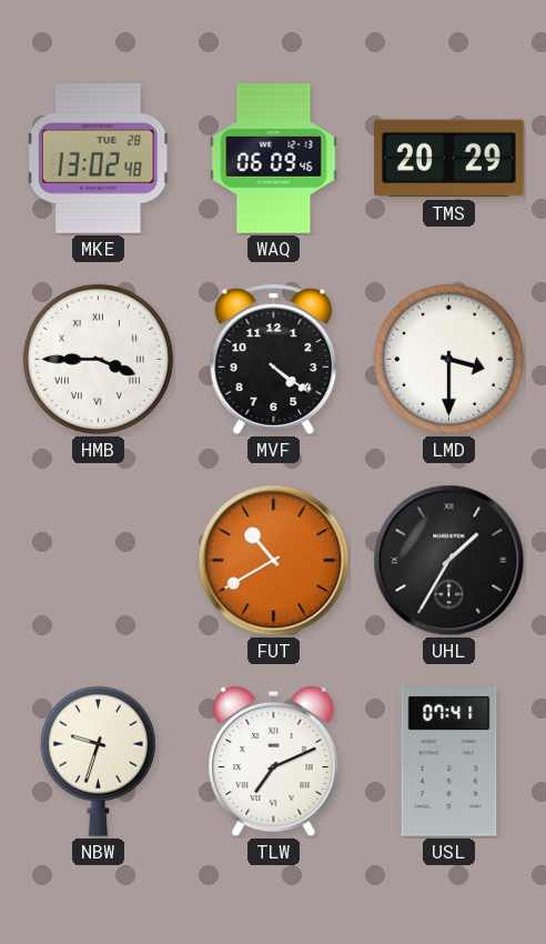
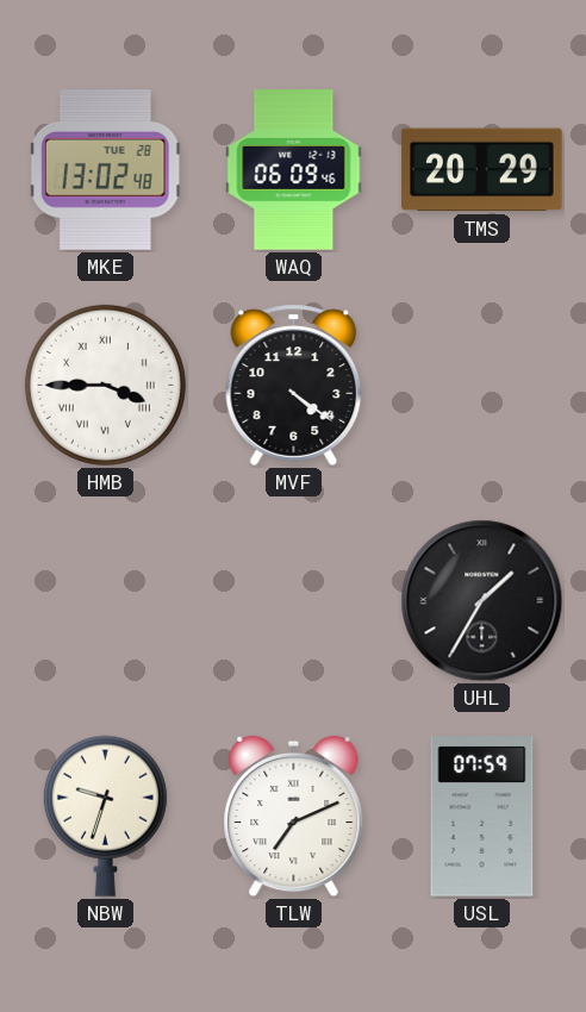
LMD: 3:30 -> none (448, 359)
FUT: 10:40 -> none (274, 561)
USL: 07:41 -> 07:59 (482, 817)
